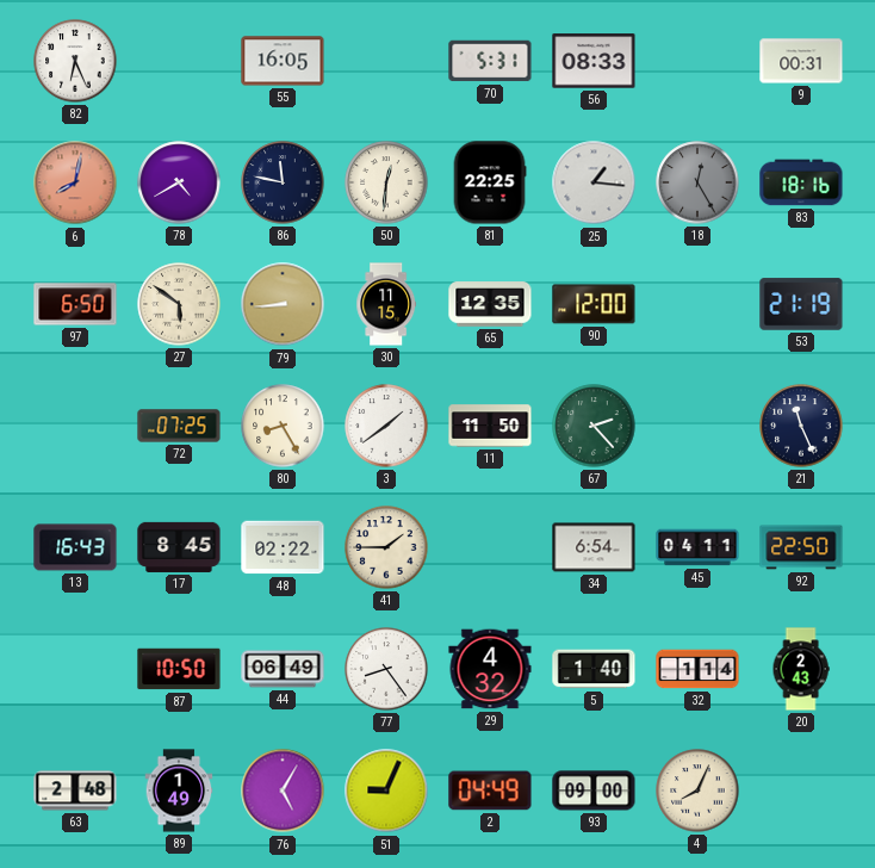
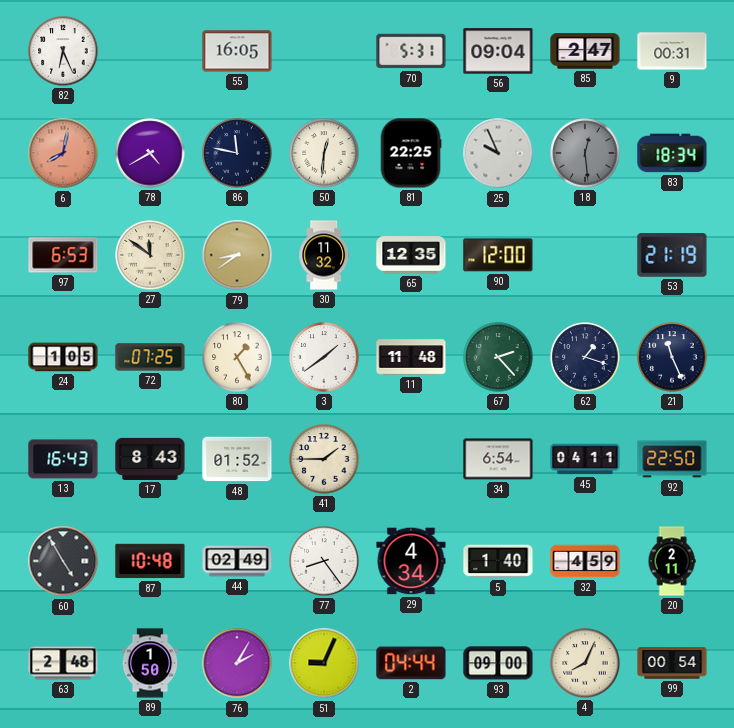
56: 08:33 -> 09:04 (498, 51)
85: none -> 2:47 (585, 51)
25: 1:16 -> 9:56 (498, 153)
18: 12:25 -> 12:29 (585, 153)
83: 18:16 -> 18:34 (672, 153)
97: 6:50 -> 6:53 (63, 255)
27: 5:51 -> 11:51 (150, 255)
79: 8:44 -> 8:39 (237, 255)
30: 11:15 -> 11:32 (324, 255)
24: none -> 1:05 (63, 357)
80: 8:25 -> 1:25 (237, 357)
11: 11:50 -> 11:48 (411, 357)
62: none -> 1:18 (585, 357)
17: 8:45 -> 8:43 (150, 459)
48: 02:22 -> 01:52 (237, 459)
60: none -> 4:55 (63, 561)
87: 10:50 -> 10:48 (150, 561)
44: 06:49 -> 02:49 (237, 561)
29: 4:32 -> 4:34 (411, 561)
32: 1:14 -> 4:59 (585, 561)
20: 2:43 -> 2:11 (672, 561)
89: 1:49 -> 1:50 (150, 663)
76: 5:05 -> 2:05 (237, 663)
2: 04:49 -> 04:44 (411, 663)
99: none -> 00:54 (672, 663)
